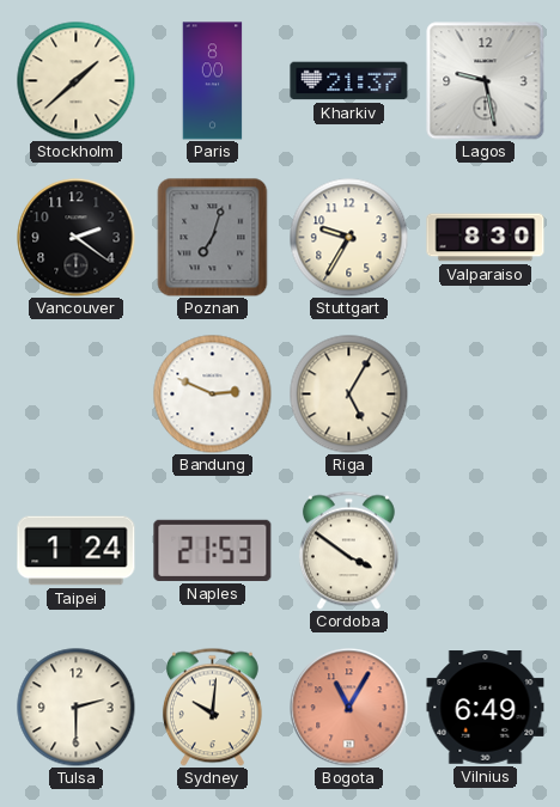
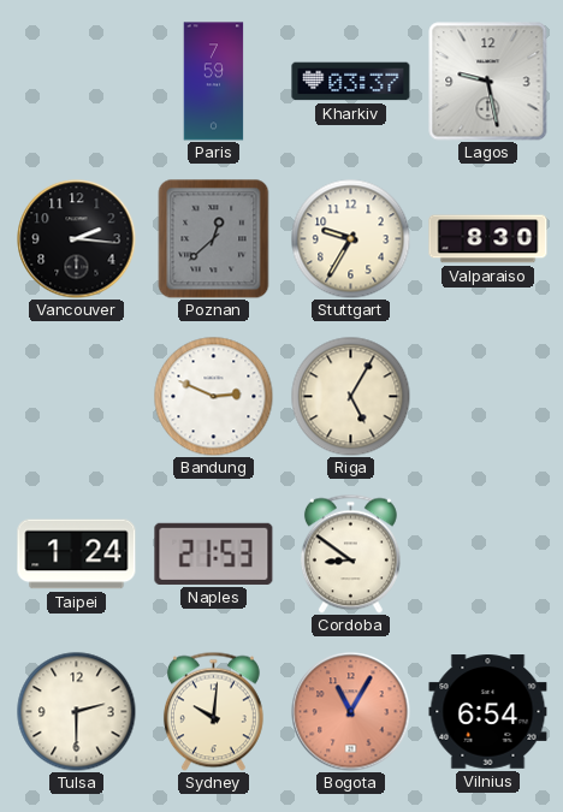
Stockholm: 1:38 -> none (77, 81)
Paris: 8:00 -> 7:59 (214, 82)
Kharkiv: 21:37 -> 03:37 (351, 82)
Vancouver: 2:21 -> 2:16 (77, 239)
Poznan: 7:03 -> 12:38 (214, 239)
Cordoba: 3:51 -> 8:51 (350, 553)
Vilnius: 6:49 -> 6:54 (488, 712)
